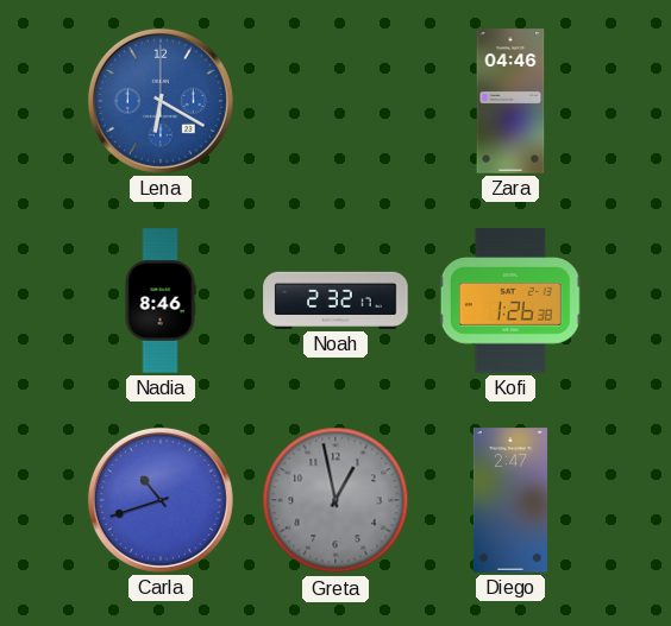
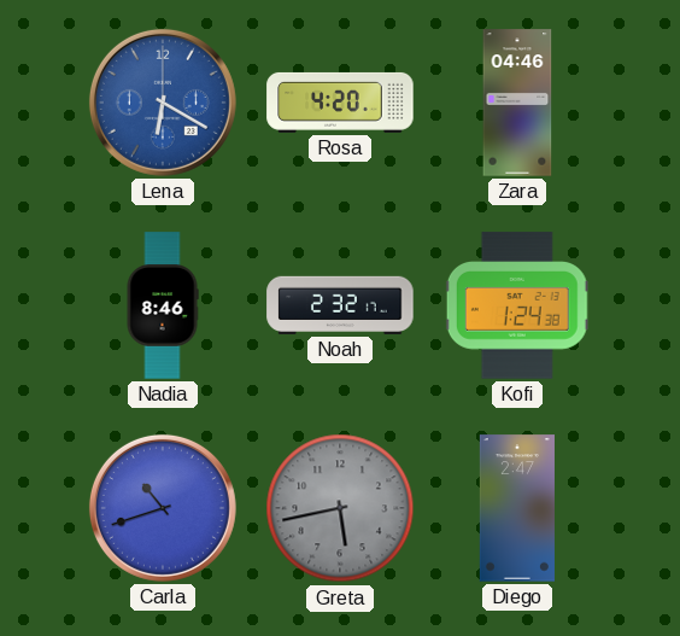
Rosa: none -> 4:20 (340, 103)
Kofi: 1:26 -> 1:24 (517, 305)
Greta: 12:58 -> 5:43 (340, 508)
